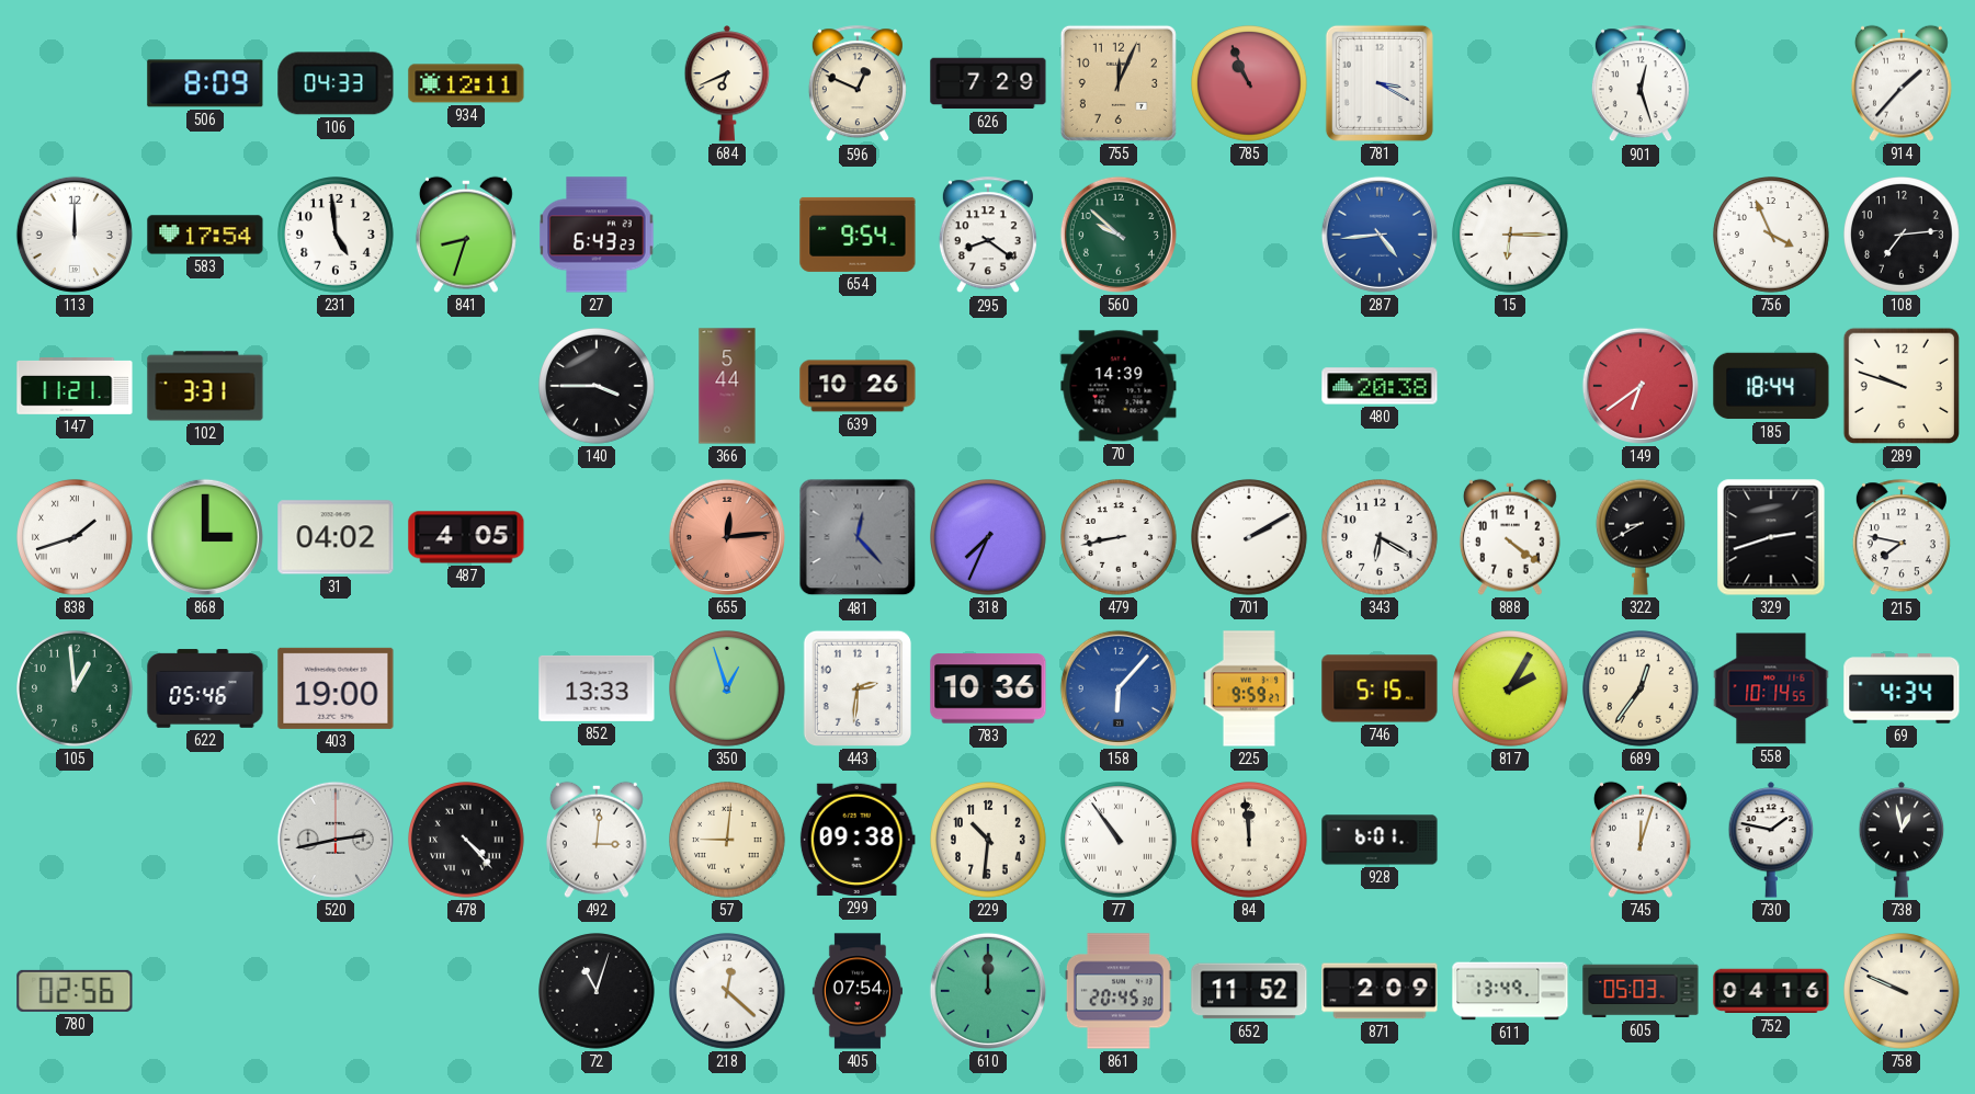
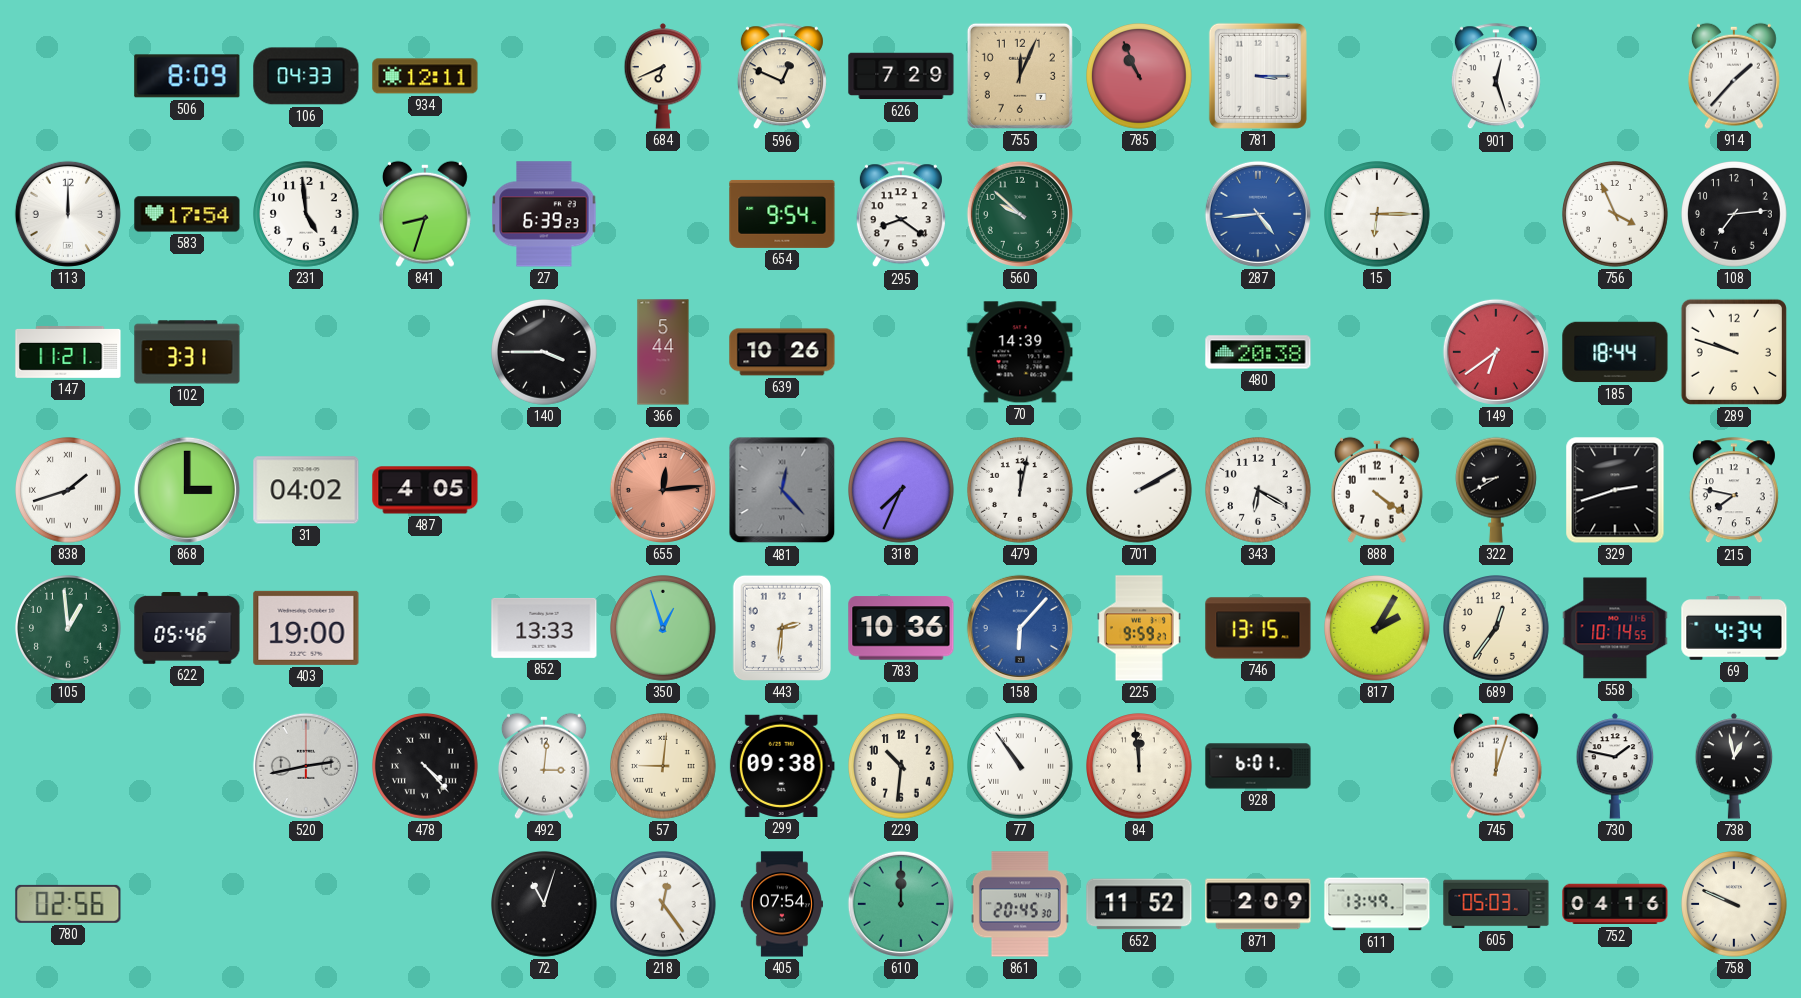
781: 3:20 -> 3:15 (1258, 76)
27: 6:43 -> 6:39 (544, 214)
479: 8:43 -> 12:02 (1021, 491)
746: 5:15 -> 13:15 (1258, 628)
218: 12:22 -> 12:24 (664, 905)
